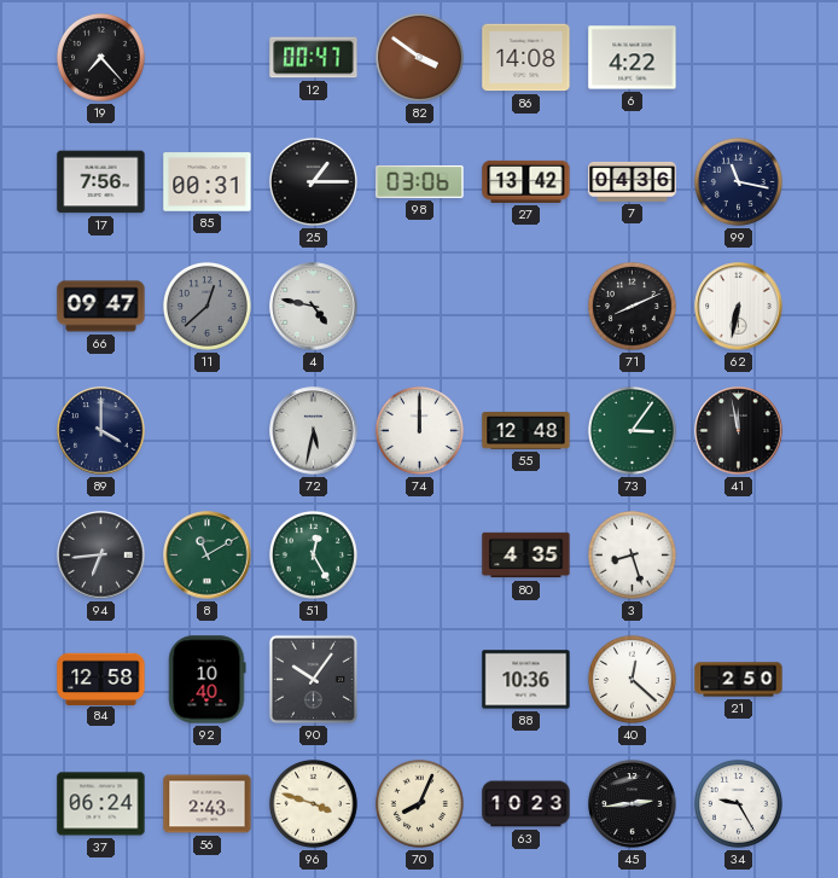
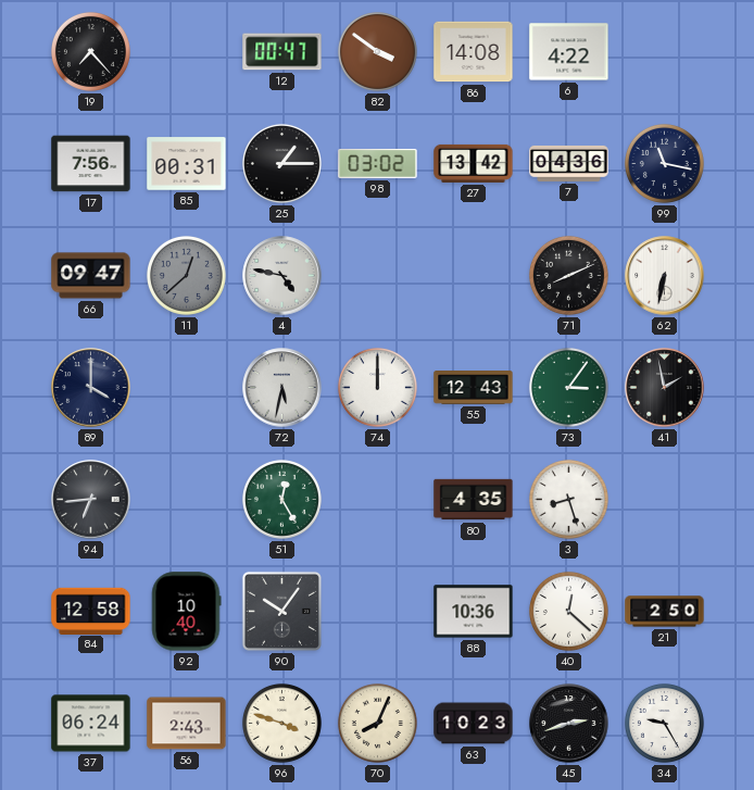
98: 03:06 -> 03:02 (378, 163)
55: 12:48 -> 12:43 (474, 388)
41: 11:58 -> 1:58 (665, 388)
8: 11:10 -> none (208, 556)
45: 2:44 -> 2:42 (569, 724)
